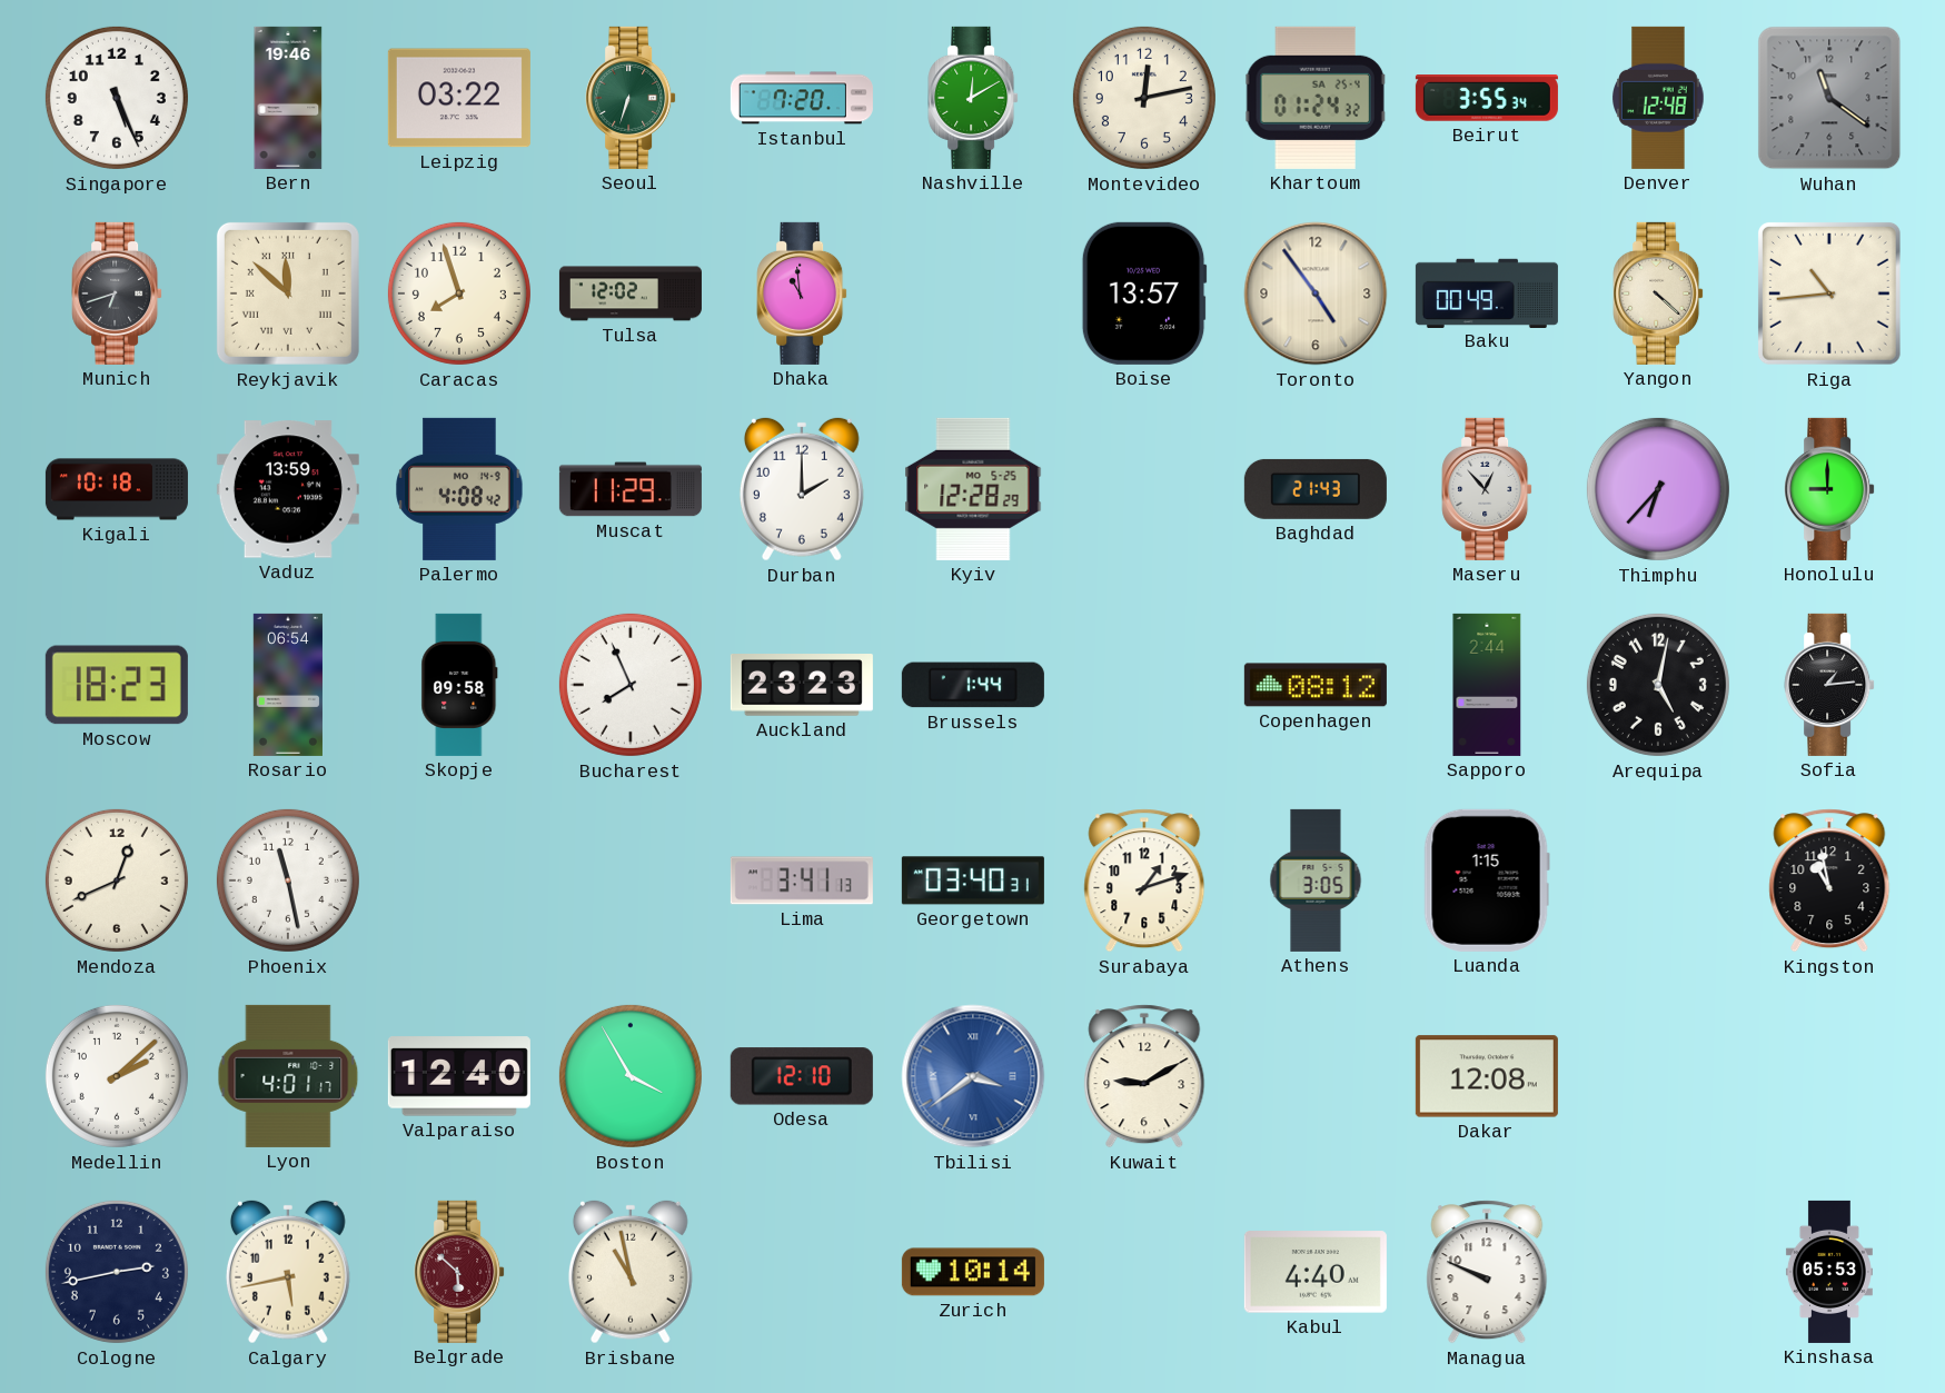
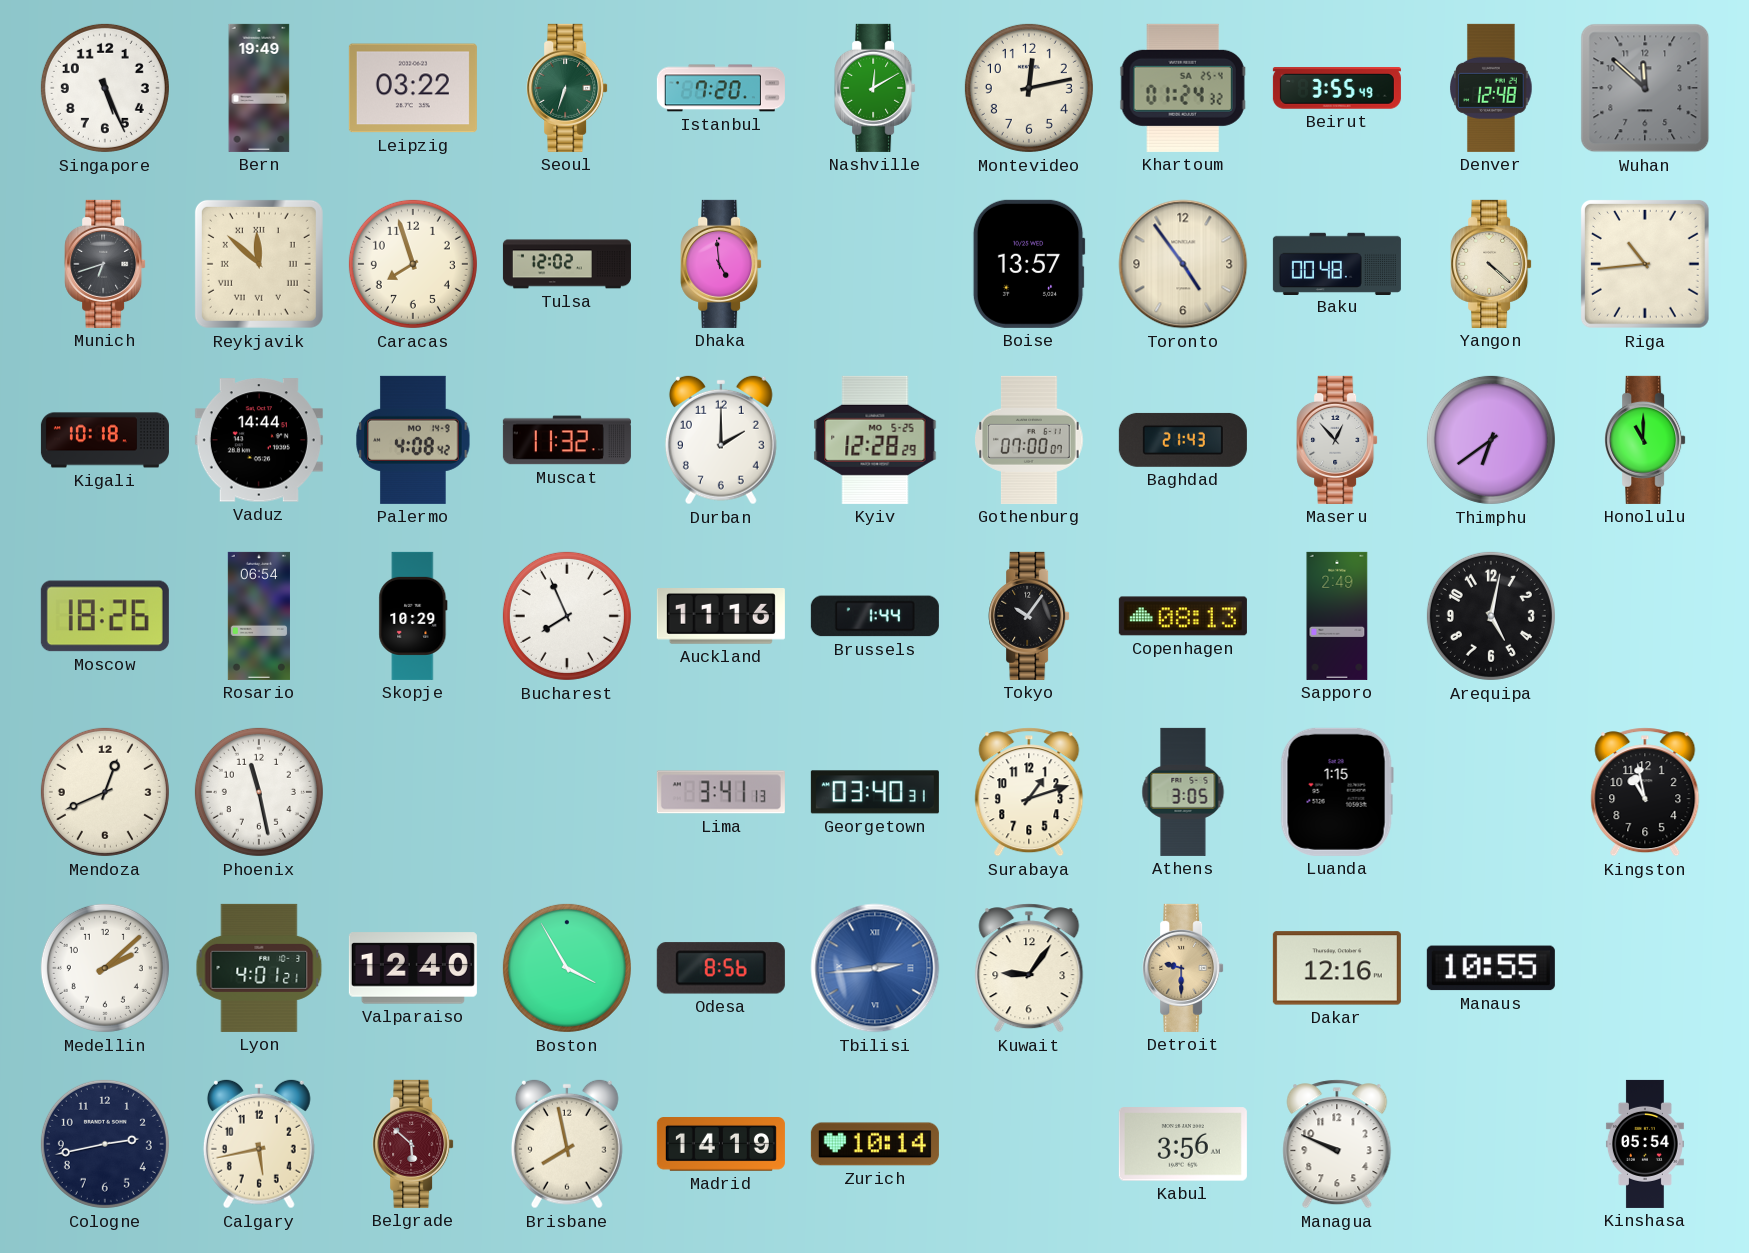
Bern: 19:46 -> 19:49 (259, 88)
Beirut: 3:55:34 -> 3:55:49 (1337, 88)
Wuhan: 11:21 -> 11:52 (1645, 88)
Dhaka: 10:59 -> 4:59 (721, 264)
Baku: 00:49 -> 00:48 (1337, 263)
Vaduz: 13:59 -> 14:44 (259, 440)
Muscat: 11:29 -> 11:32 (567, 440)
Gothenburg: none -> 07:00 (1029, 440)
Thimphu: 6:37 -> 6:39 (1491, 440)
Honolulu: 9:00 -> 11:00 (1645, 440)
Moscow: 18:23 -> 18:26 (105, 616)
Skopje: 09:58 -> 10:29 (413, 616)
Auckland: 23:23 -> 11:16 (721, 617)
Tokyo: none -> 10:06 (1029, 616)
Copenhagen: 08:12 -> 08:13 (1183, 616)
Sapporo: 2:44 -> 2:49 (1337, 616)
Sofia: 1:14 -> none (1829, 685)
Lyon: 4:01:17 -> 4:01:21 (259, 968)
Odesa: 12:10 -> 8:56 (721, 968)
Tbilisi: 3:39 -> 2:44 (875, 968)
Kuwait: 9:10 -> 9:06 (1029, 968)
Detroit: none -> 9:30 (1183, 968)
Dakar: 12:08 -> 12:16 (1337, 968)
Manaus: none -> 10:55 (1491, 968)
Brisbane: 10:58 -> 7:58 (567, 1144)
Madrid: none -> 14:19 (721, 1144)
Kabul: 4:40 -> 3:56 (1183, 1144)
Kinshasa: 05:53 -> 05:54 (1645, 1144)
